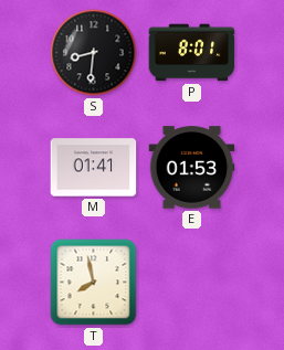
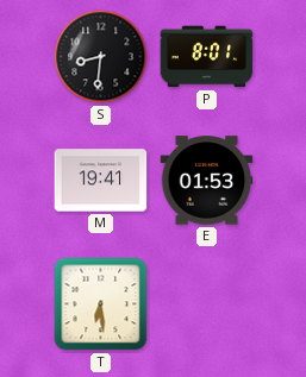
M: 01:41 -> 19:41 (101, 181)
T: 7:58 -> 6:29 (101, 304)
